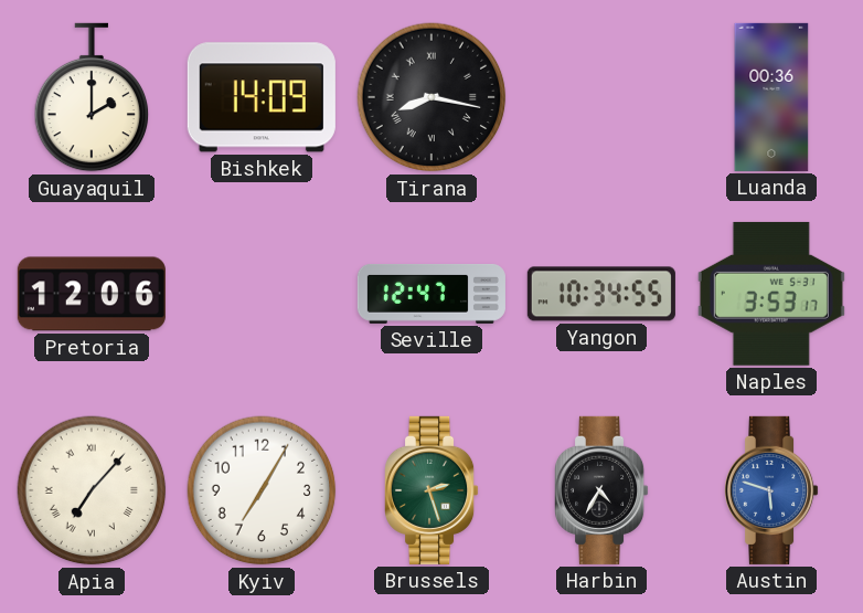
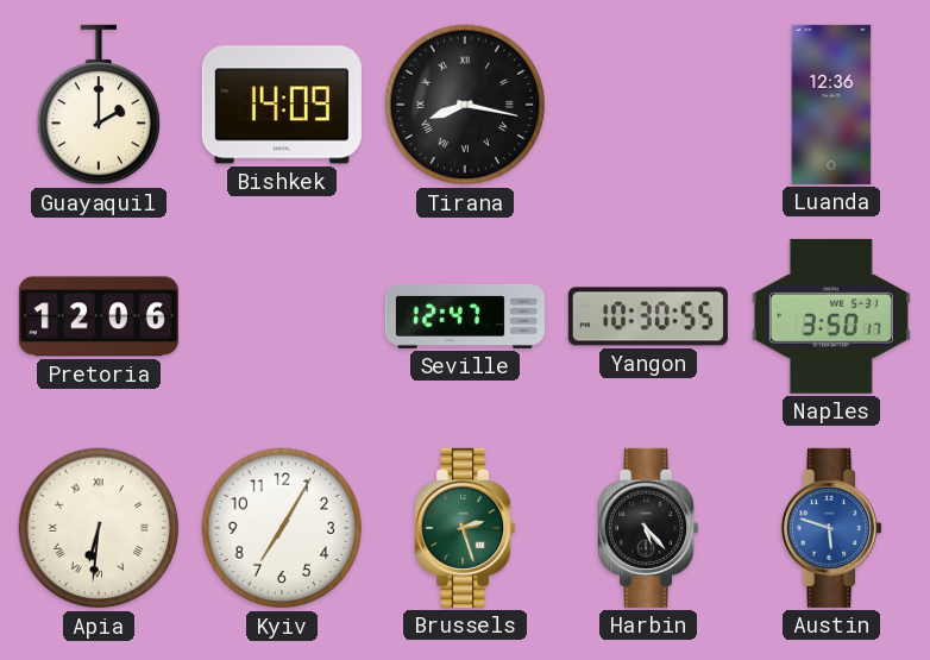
Luanda: 00:36 -> 12:36 (831, 105)
Yangon: 10:34 -> 10:30 (648, 316)
Naples: 3:53 -> 3:50 (831, 316)
Apia: 7:07 -> 6:31 (99, 528)
Harbin: 4:35 -> 5:23 (649, 528)
